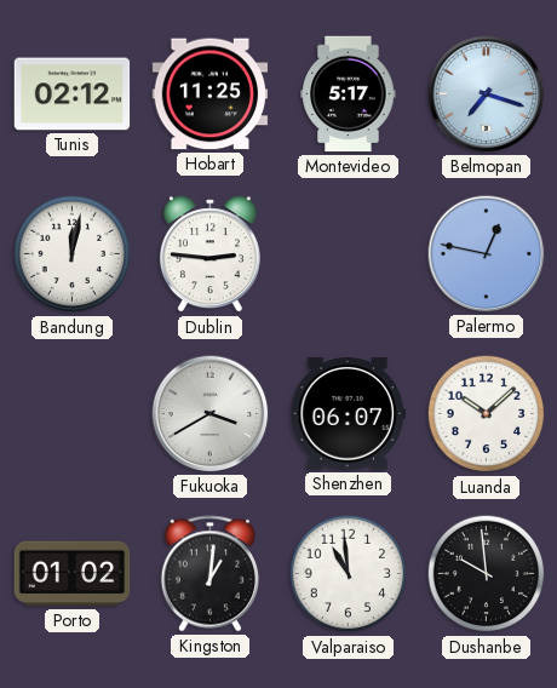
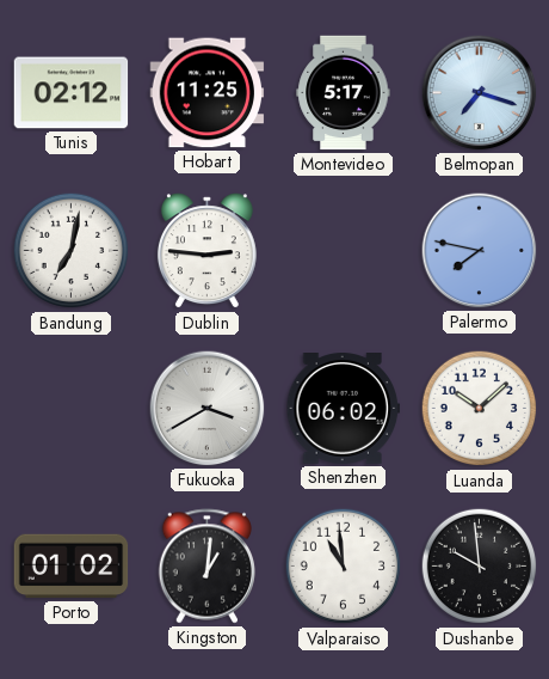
Bandung: 12:02 -> 7:02 (72, 251)
Palermo: 12:47 -> 7:47 (480, 251)
Shenzhen: 06:07 -> 06:02 (344, 409)
